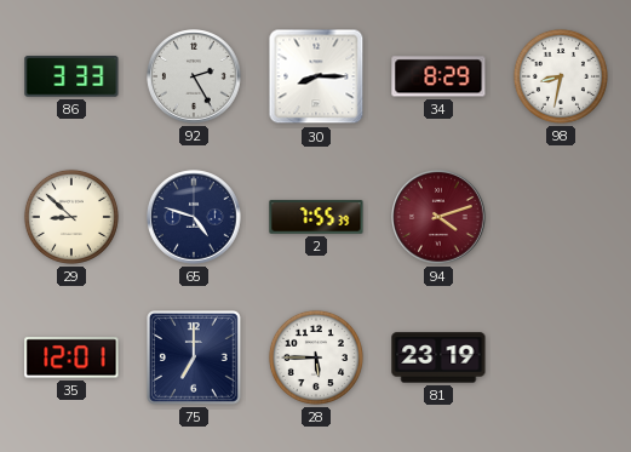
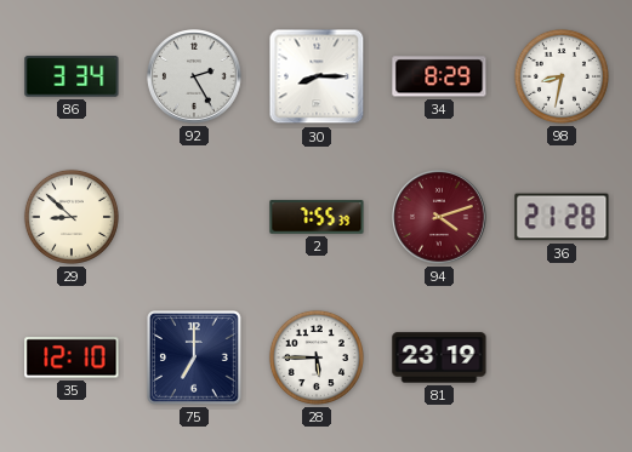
86: 3:33 -> 3:34 (72, 78)
65: 4:48 -> none (194, 217)
36: none -> 21:28 (562, 217)
35: 12:01 -> 12:10 (72, 357)
